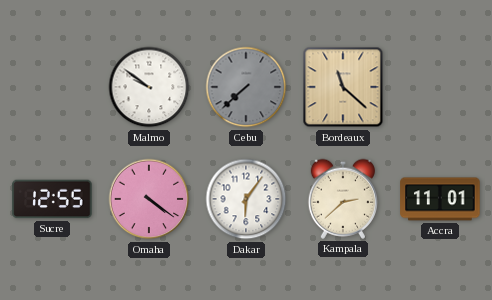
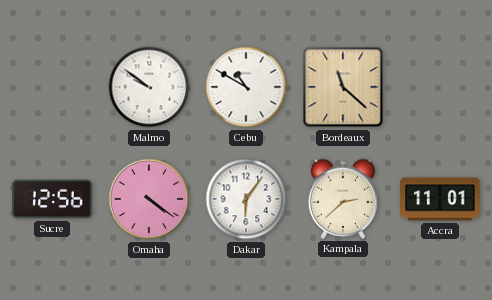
Cebu: 7:38 -> 10:50 (246, 87)
Cebu dial: grey -> white (246, 87)
Sucre: 12:55 -> 12:56 (52, 199)
